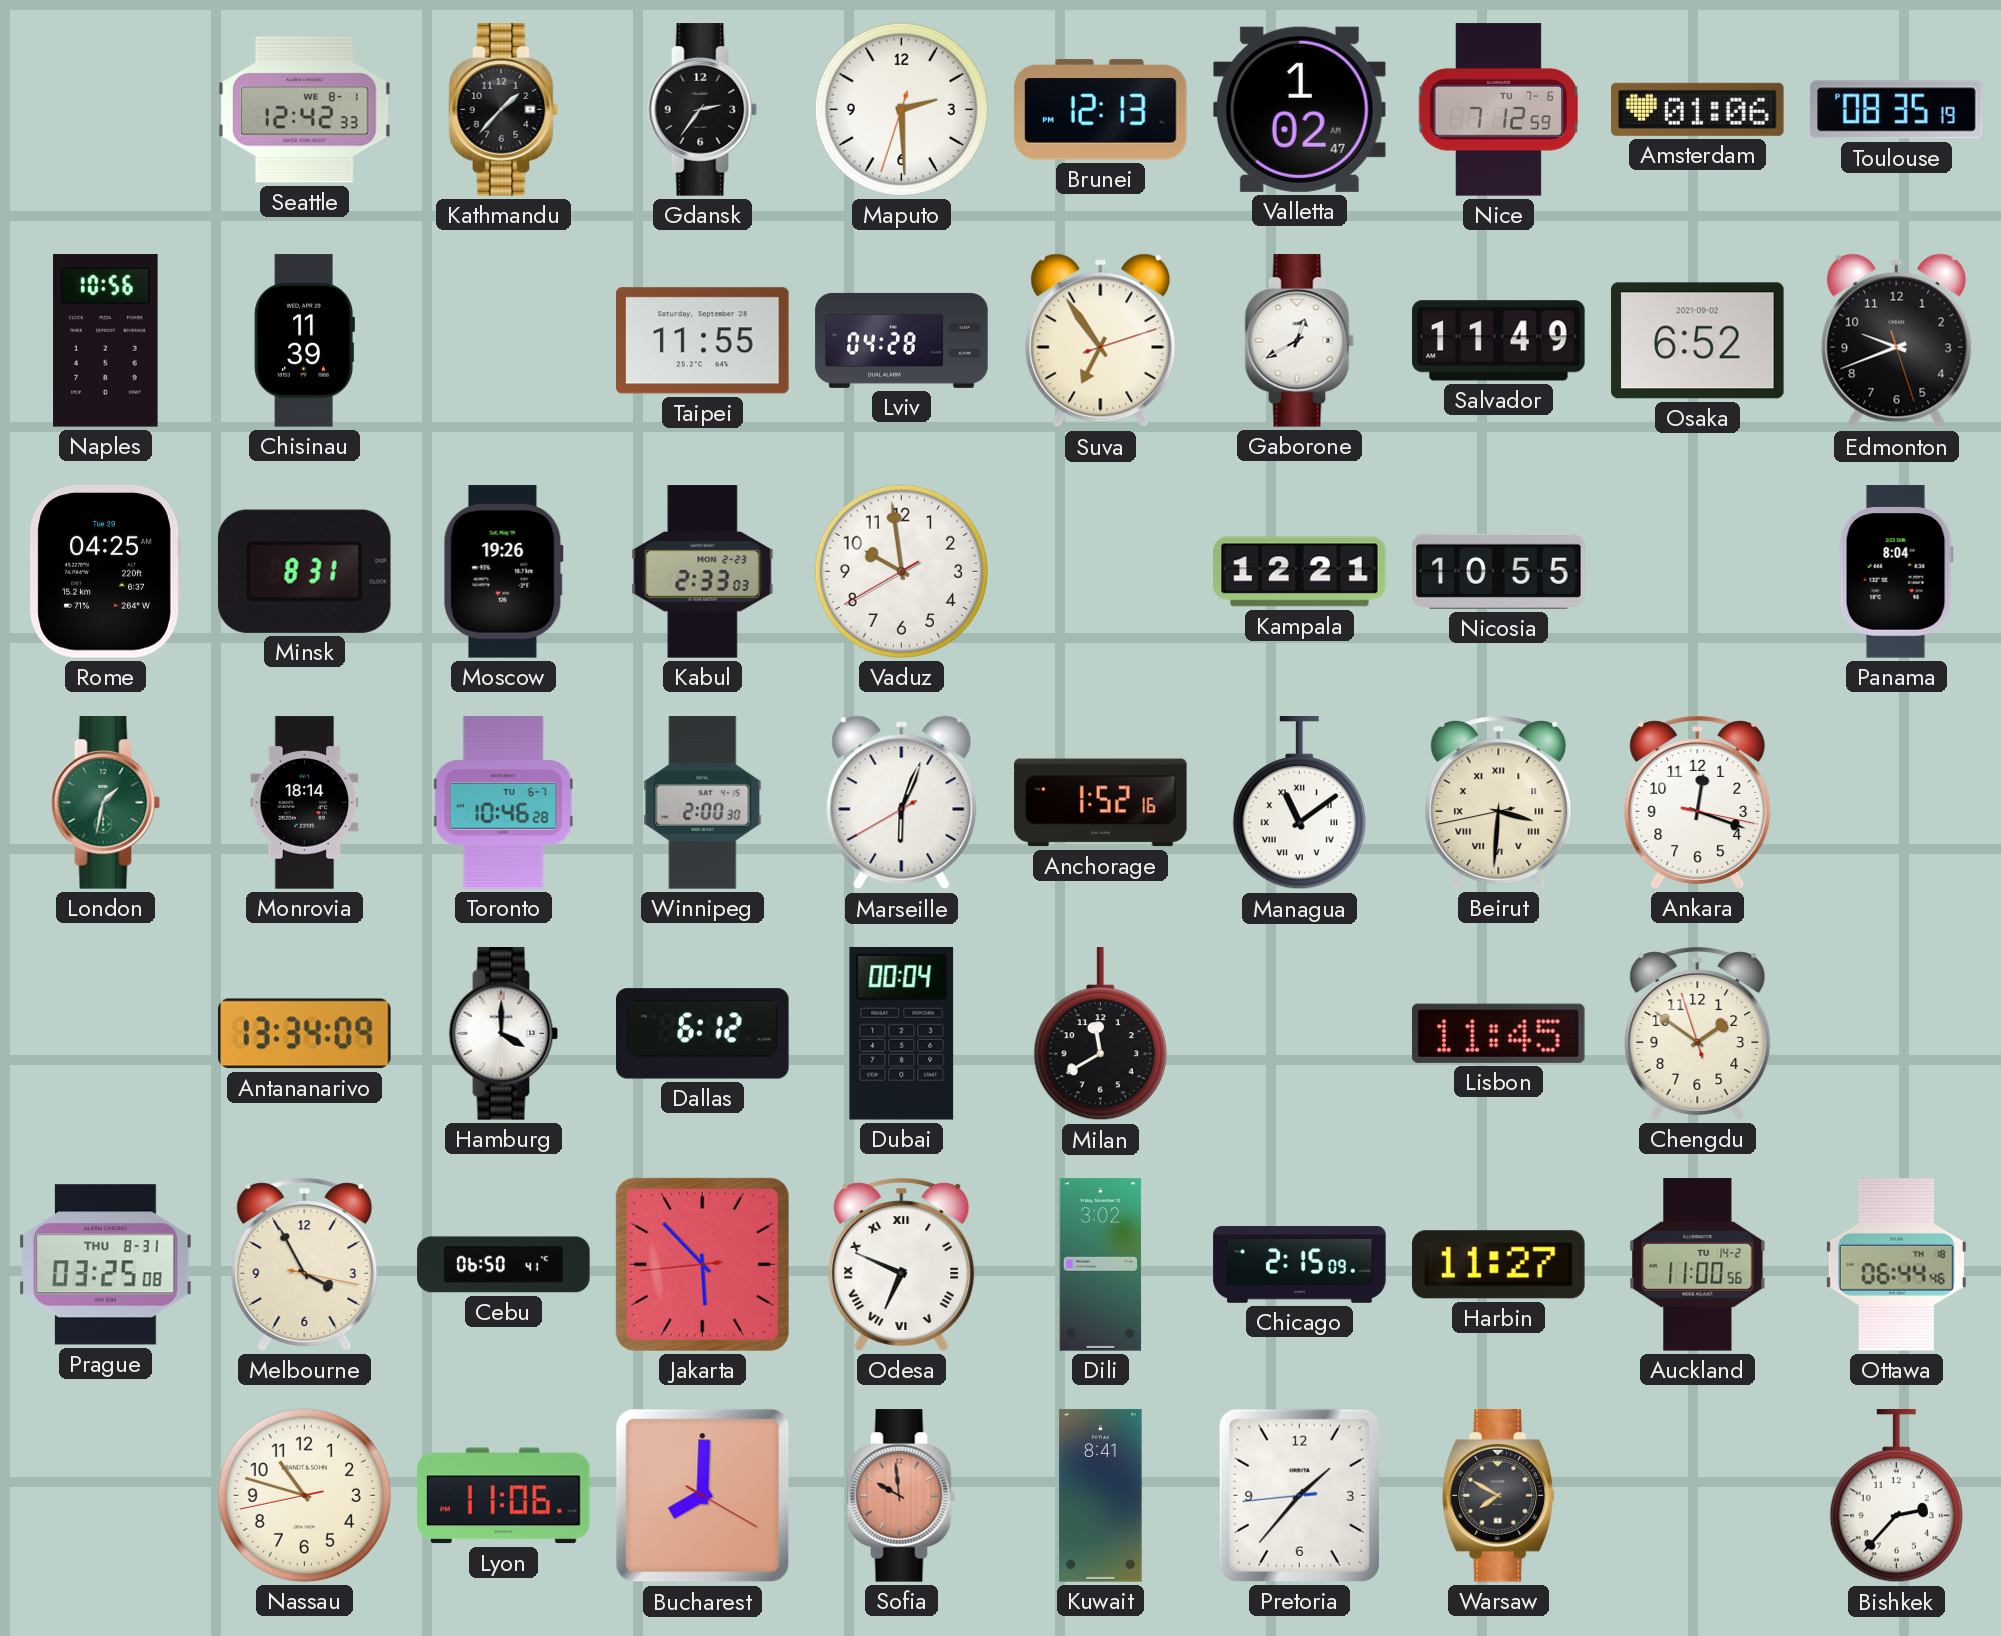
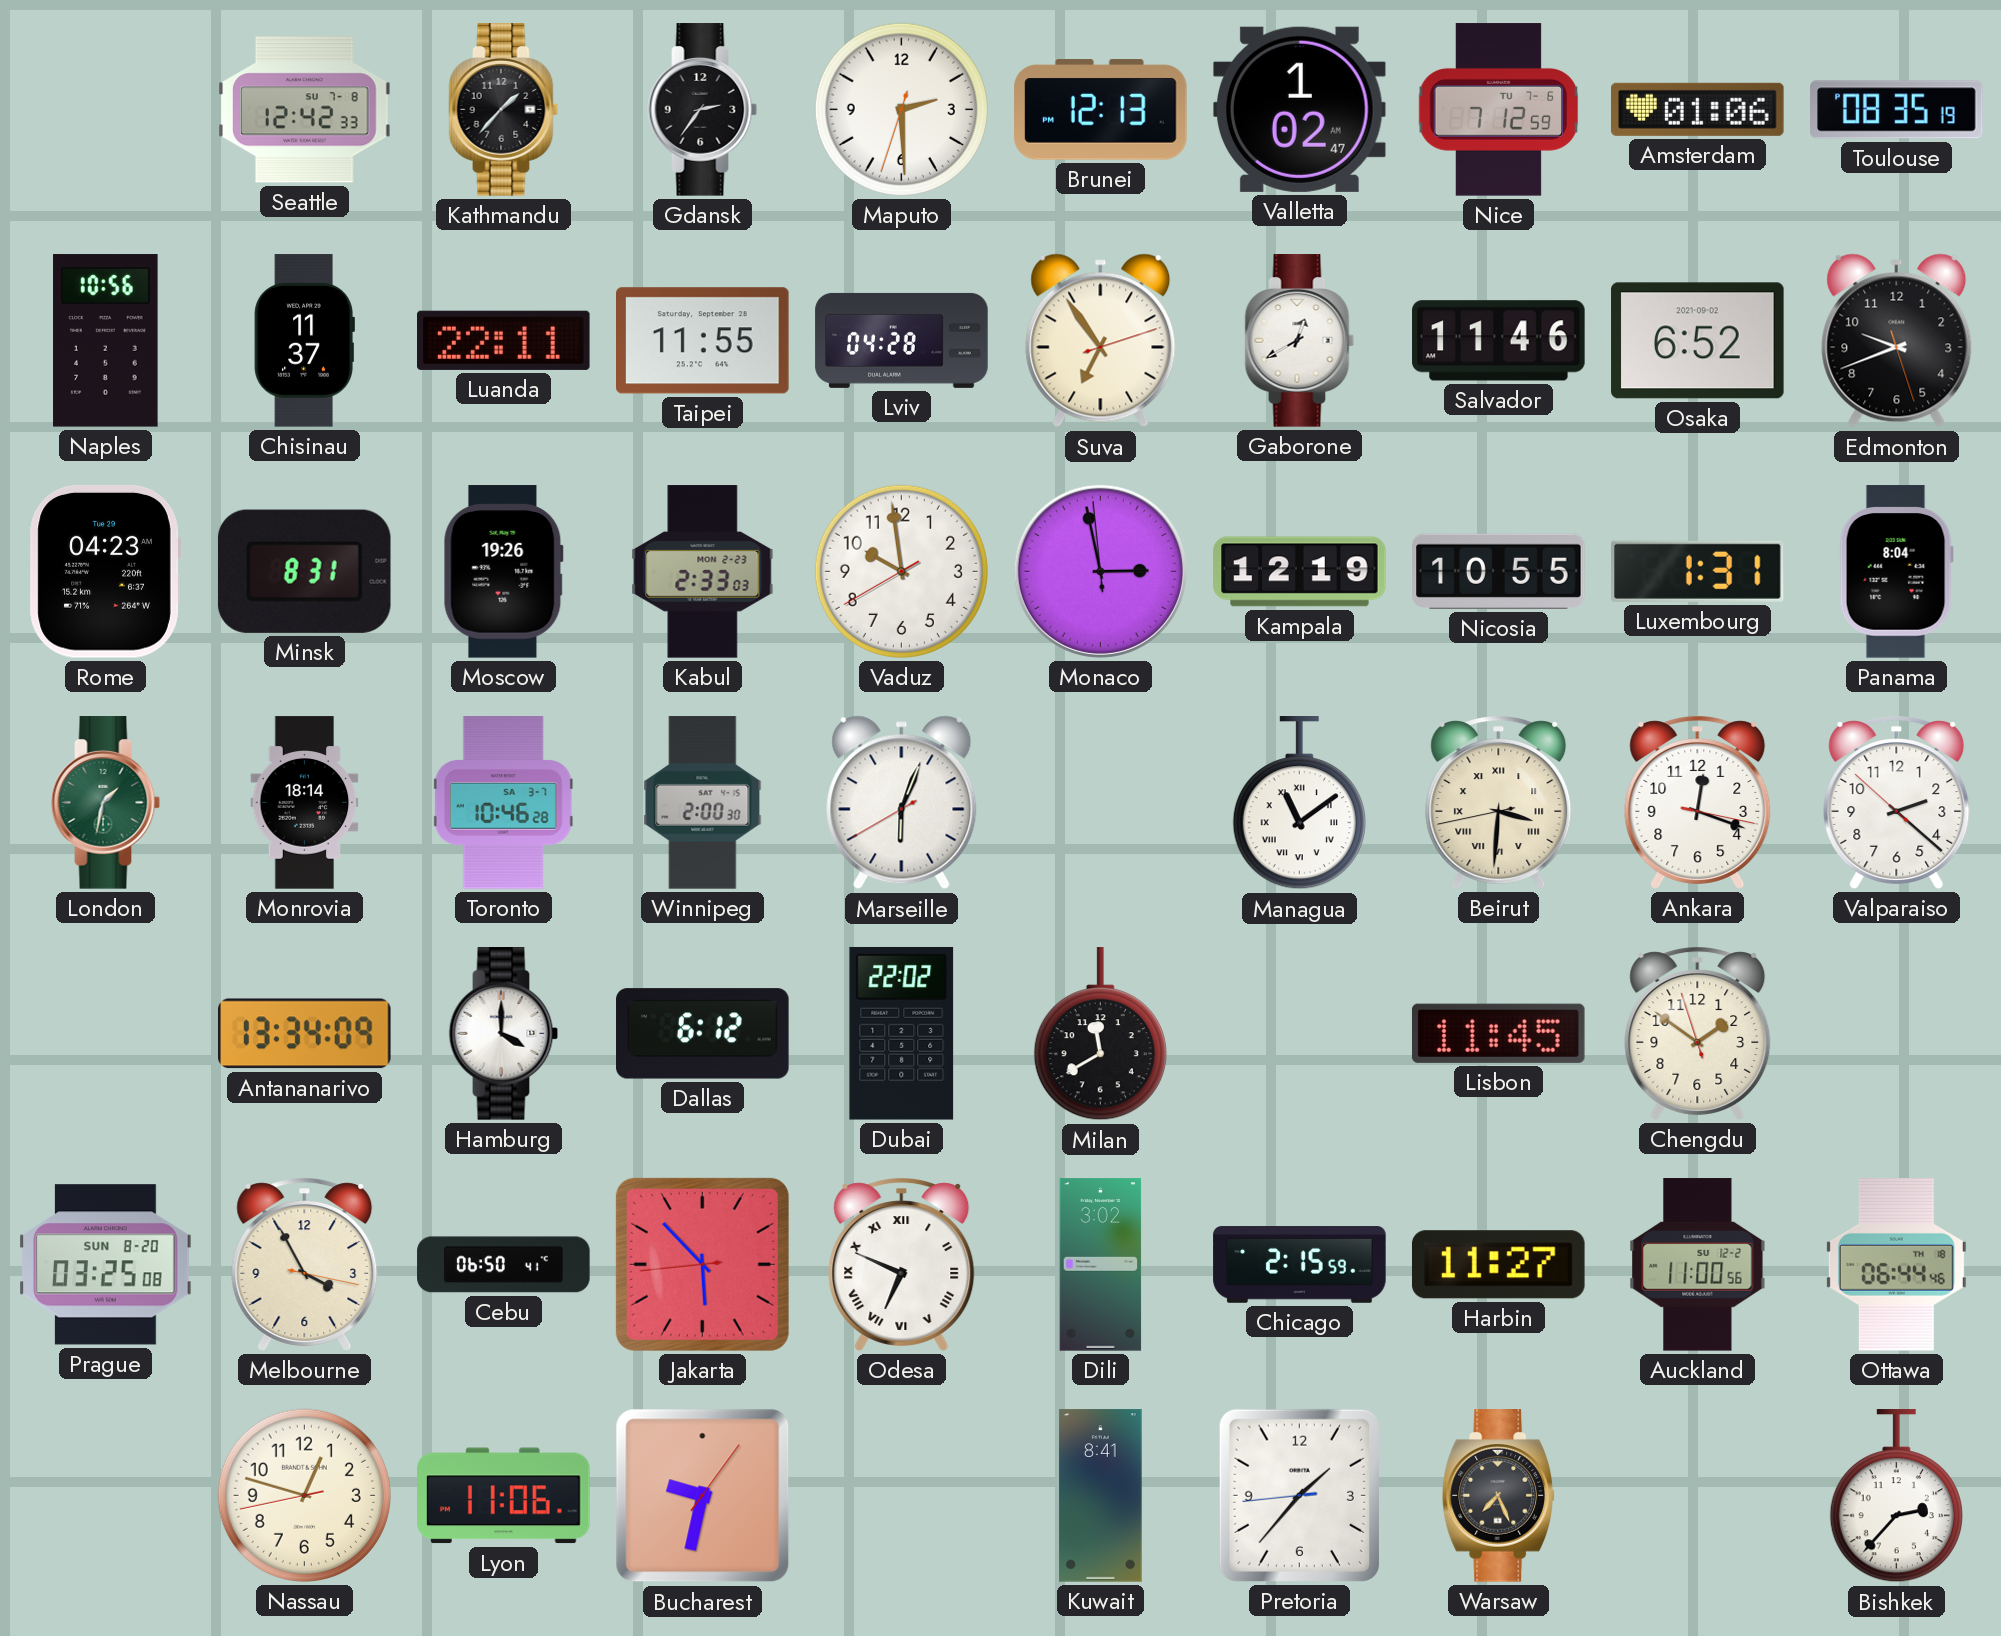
Seattle date: WE 8-1 -> SU 7-8 (305, 110)
Chisinau: 11:39 -> 11:37 (304, 341)
Luanda: none -> 22:11 (504, 340)
Salvador: 11:49 -> 11:46 (1499, 341)
Rome: 04:25 -> 04:23 (105, 571)
Monaco: none -> 2:57 (1100, 571)
Kampala: 12:21 -> 12:19 (1300, 572)
Luxembourg: none -> 1:31 (1698, 571)
Toronto date: TU 6-7 -> SA 3-7 (503, 803)
Anchorage: 1:52 -> none (1101, 803)
Valparaiso: none -> 2:21 (1897, 802)
Dubai: 00:04 -> 22:02 (902, 1033)
Prague date: THU 8-31 -> SUN 8-20 (106, 1265)
Chicago: 2:15:09 -> 2:15:59 (1300, 1265)
Auckland date: TU 14-2 -> SU 12-2 (1698, 1265)
Nassau: 10:47 -> 12:47 (304, 1495)
Bucharest: 8:00 -> 9:32 (703, 1496)
Sofia: 9:59 -> none (902, 1496)
Warsaw: 7:50 -> 7:26 (1498, 1496)
